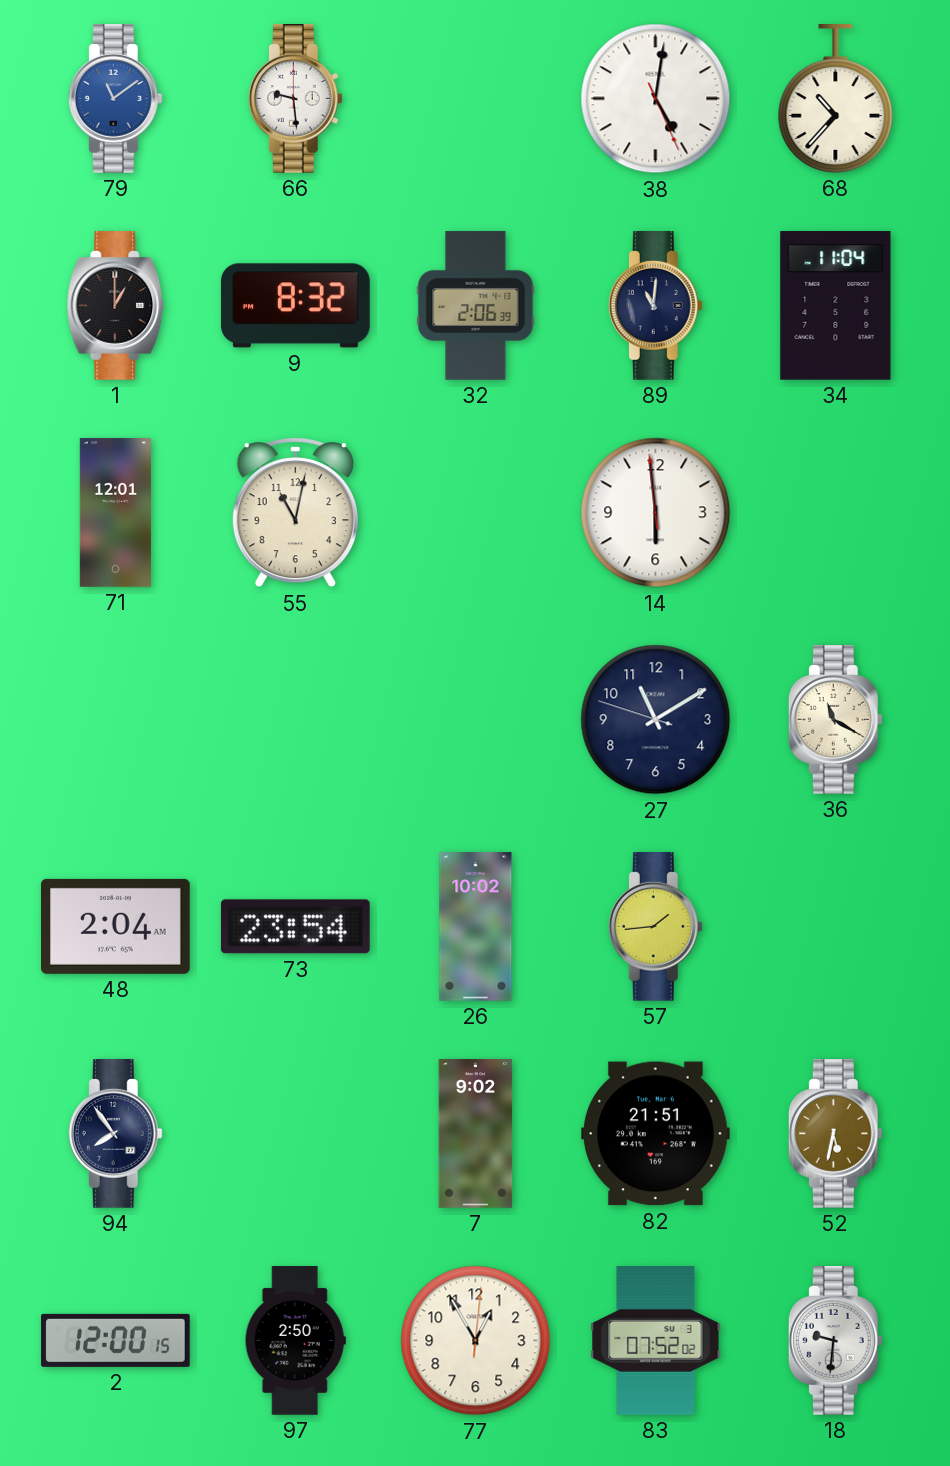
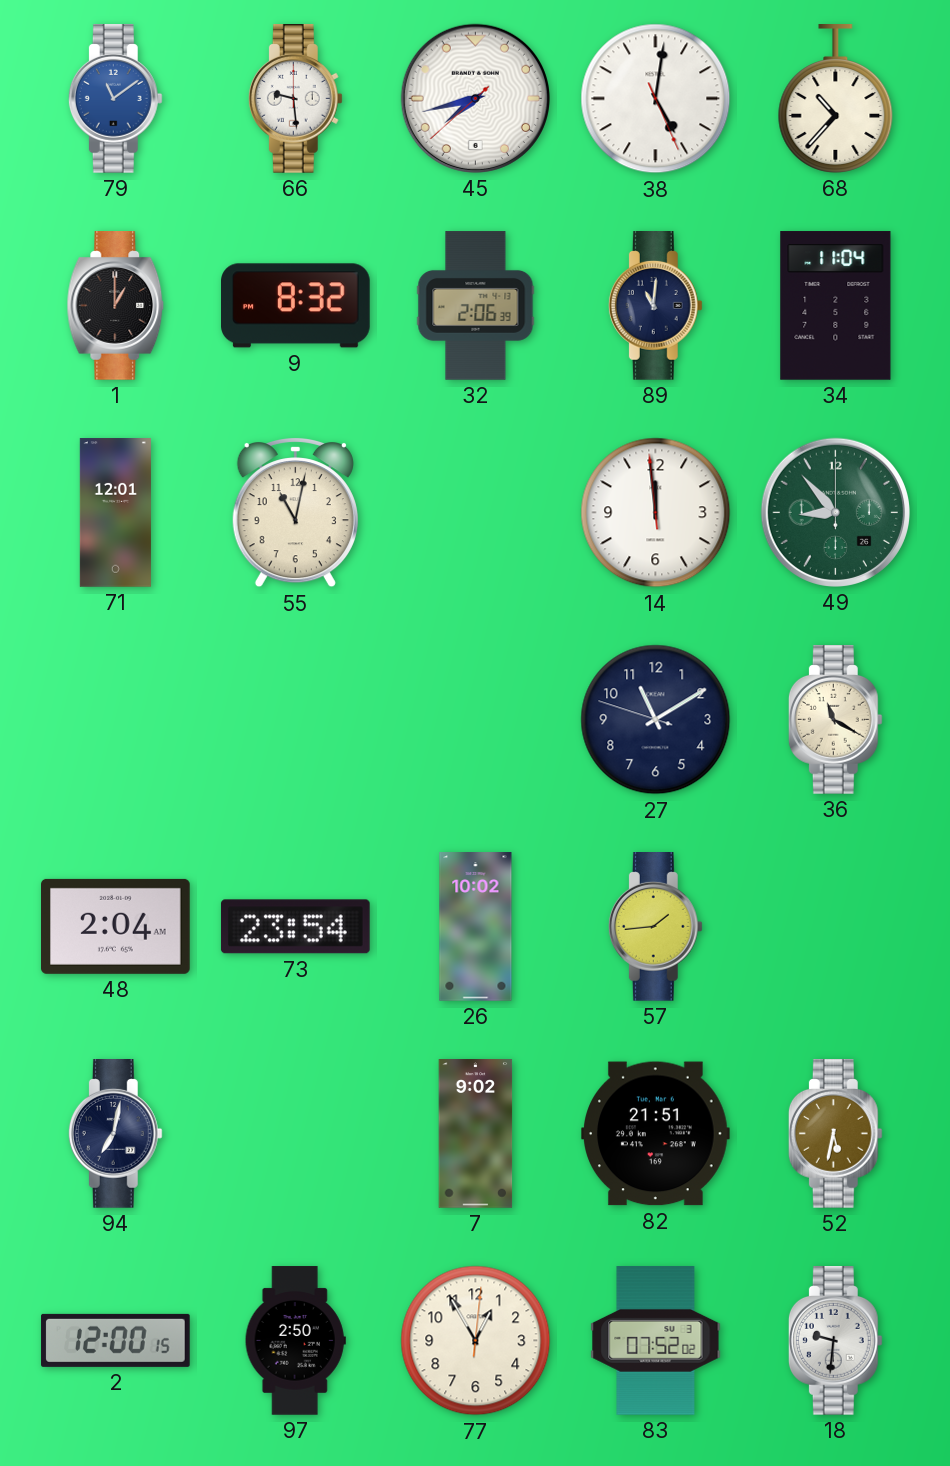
45: none -> 7:42 (475, 98)
14: 5:58 -> 11:58 (656, 513)
49: none -> 8:53 (835, 512)
94: 7:54 -> 7:02 (115, 1134)
